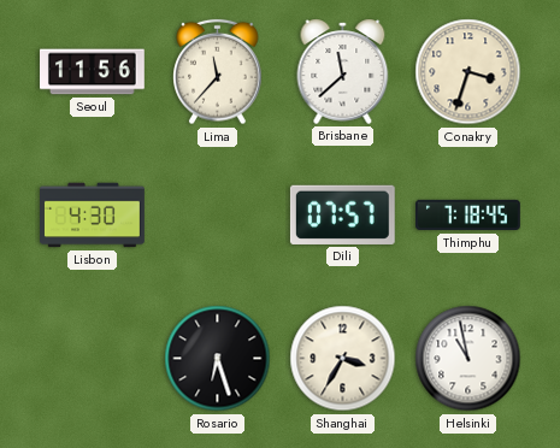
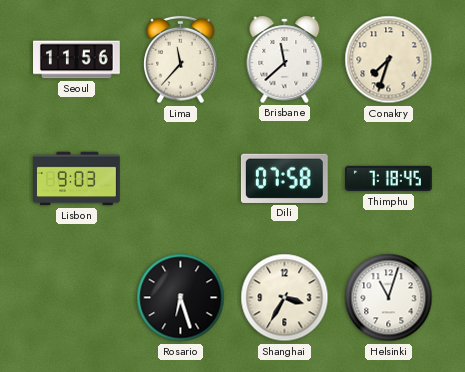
Conakry: 3:33 -> 7:33 (389, 60)
Lisbon: 4:30 -> 9:03 (77, 179)
Dili: 07:57 -> 07:58 (284, 178)
Helsinki: 10:58 -> 11:03 (389, 298)
